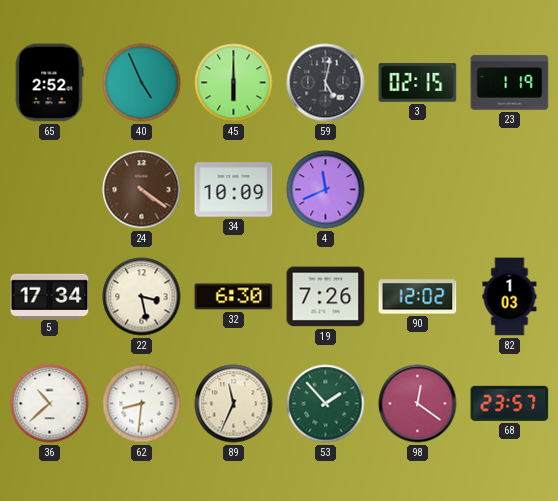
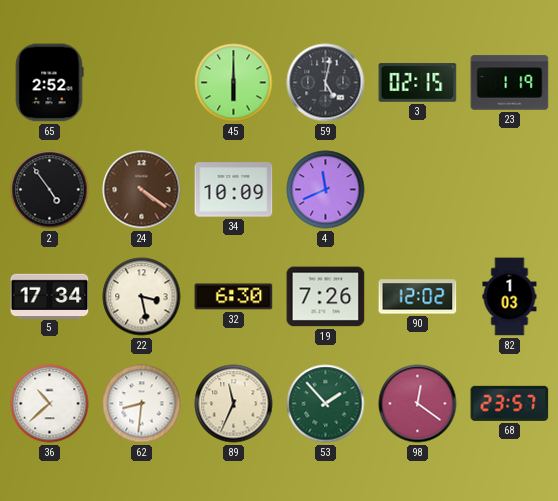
40: 4:56 -> none (142, 83)
2: none -> 4:54 (50, 190)
